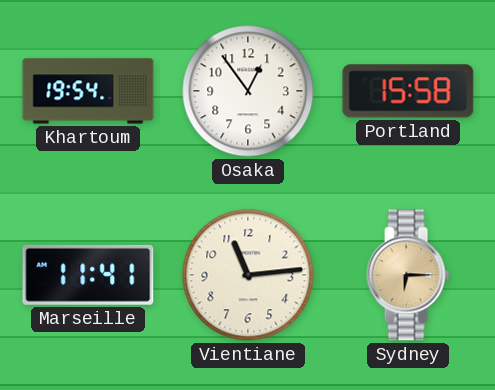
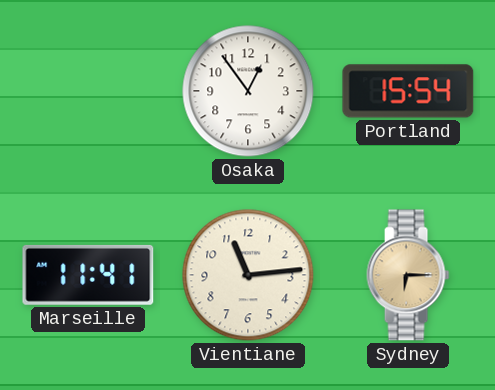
Khartoum: 19:54 -> none (88, 91)
Portland: 15:58 -> 15:54 (408, 91)
